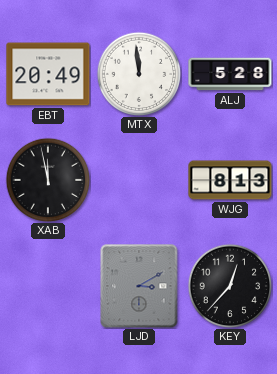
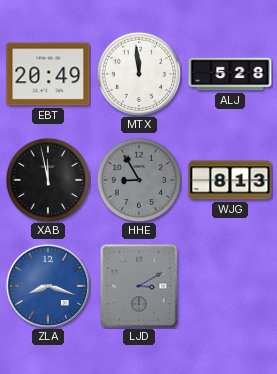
HHE: none -> 8:55 (139, 180)
ZLA: none -> 8:18 (48, 286)
KEY: 12:37 -> none (230, 286)
